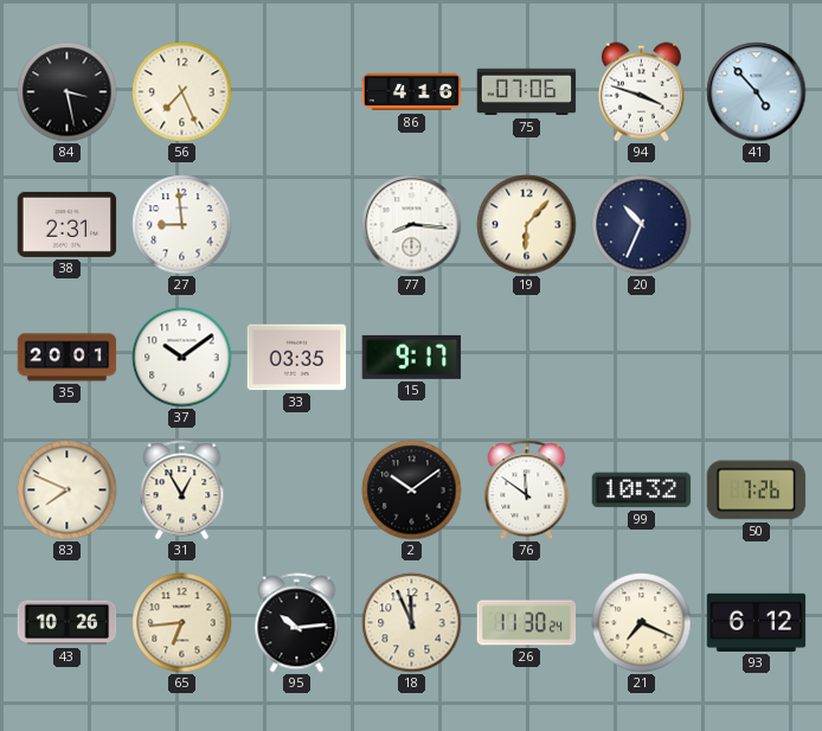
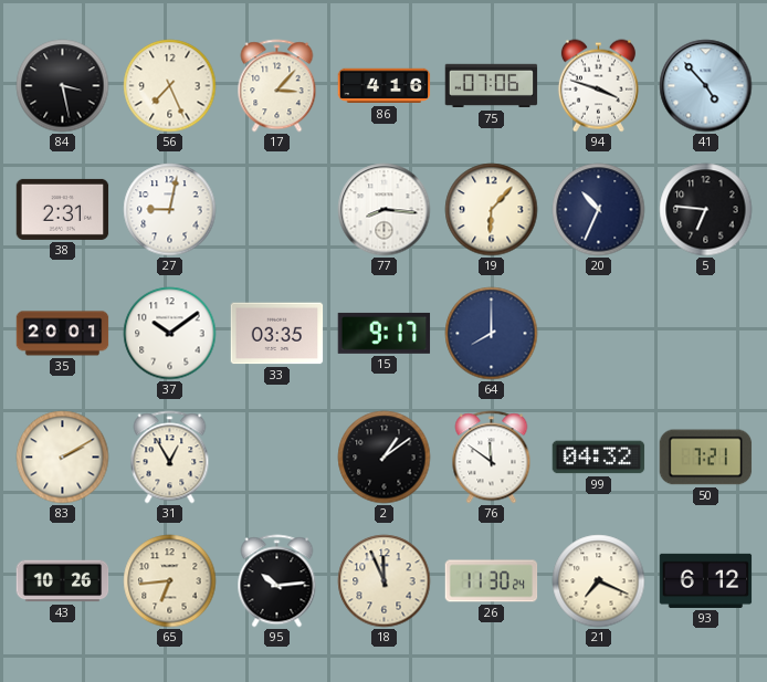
17: none -> 3:07 (277, 86)
27: 8:59 -> 9:02 (170, 210)
5: none -> 6:46 (706, 210)
64: none -> 8:00 (492, 334)
83: 7:49 -> 2:10 (63, 458)
2: 10:09 -> 1:09 (385, 458)
99: 10:32 -> 04:32 (599, 458)
50: 7:26 -> 7:21 (706, 458)
